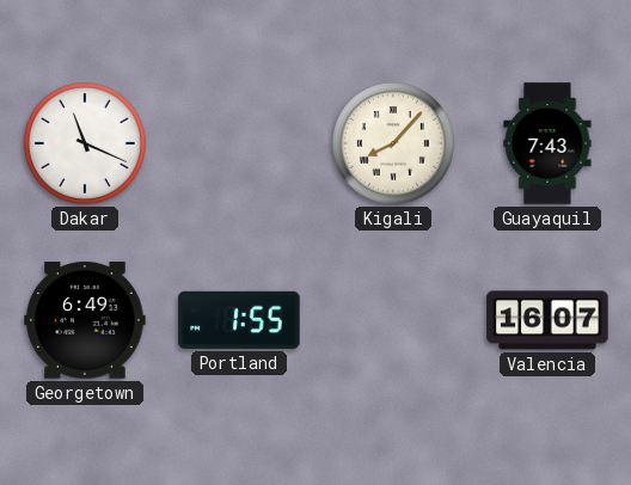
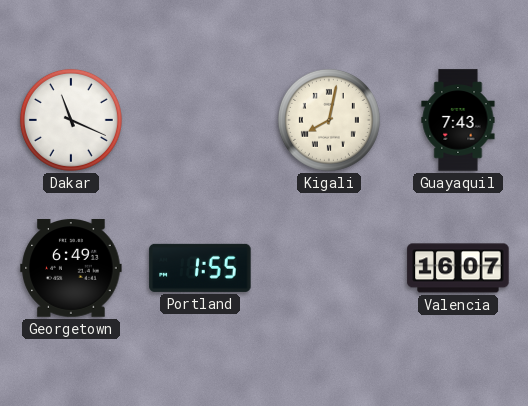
Kigali: 8:07 -> 8:02 (329, 120)
